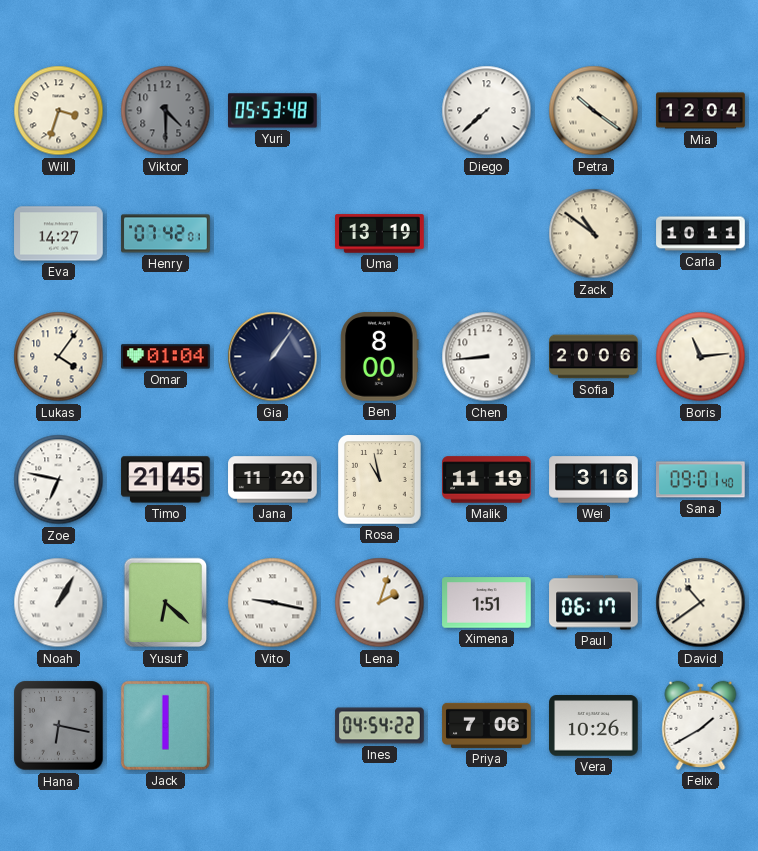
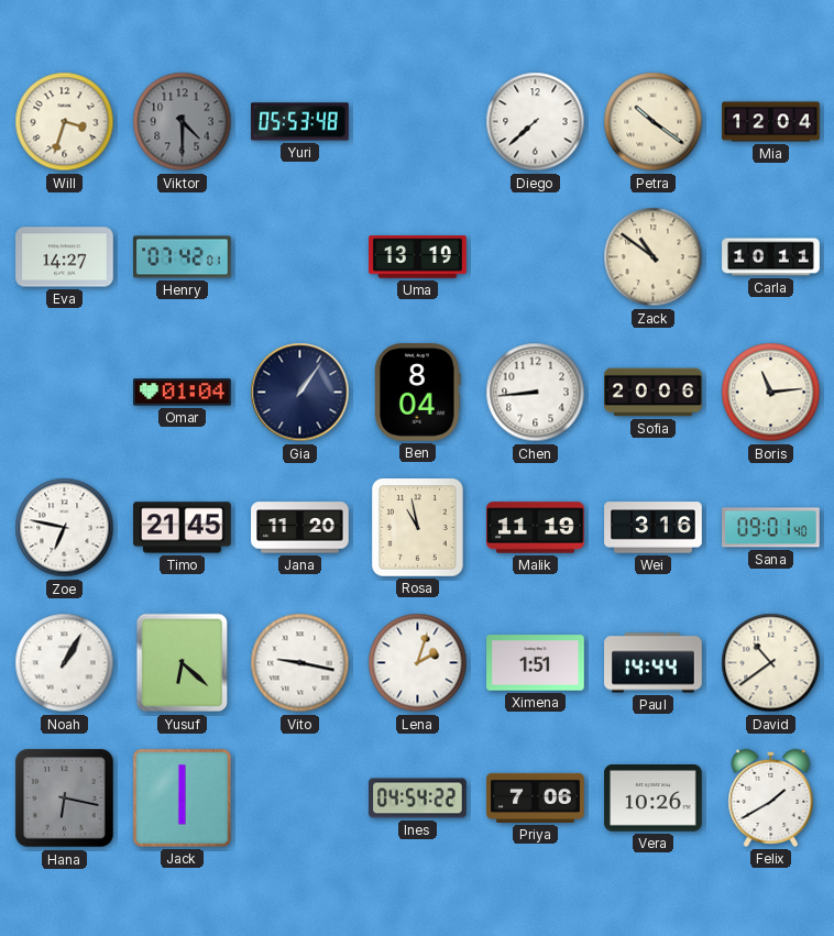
Lukas: 4:06 -> none (59, 357)
Ben: 8:00 -> 8:04 (418, 393)
Paul: 06:17 -> 14:44 (654, 663)
